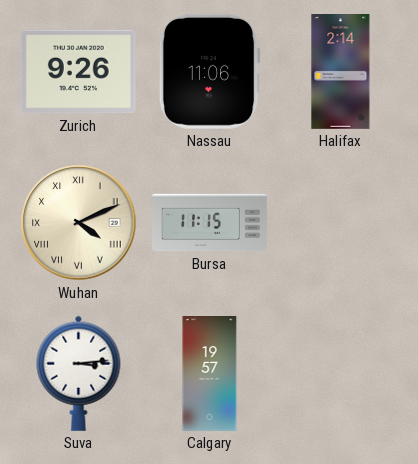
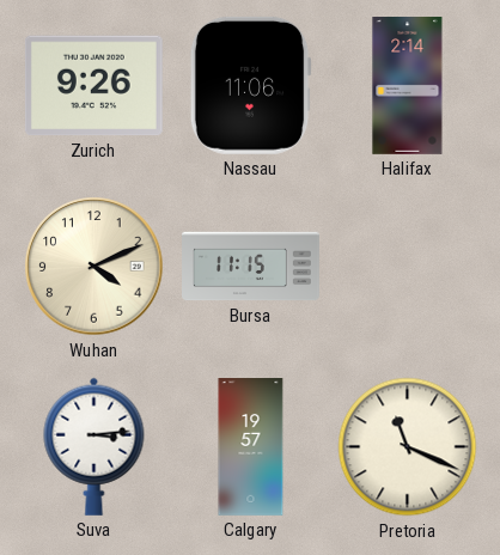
Wuhan numerals: Roman -> Arabic (94, 267)
Pretoria: none -> 11:19 (408, 447)
